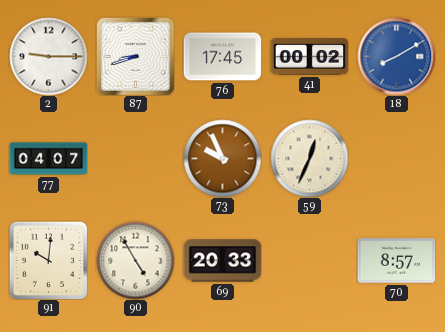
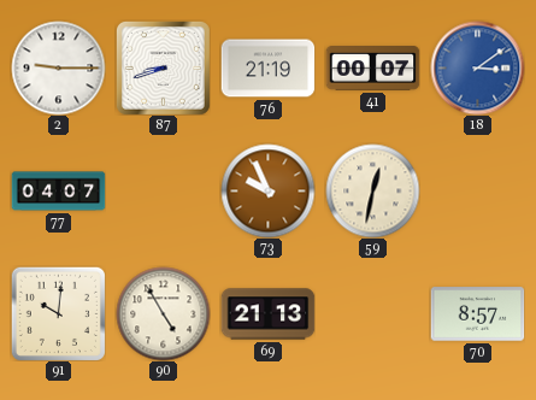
76: 17:45 -> 21:19 (267, 69)
41: 00:02 -> 00:07 (372, 69)
18: 8:10 -> 3:09 (477, 67)
59: 12:34 -> 12:32 (372, 190)
69: 20:33 -> 21:13 (267, 314)
